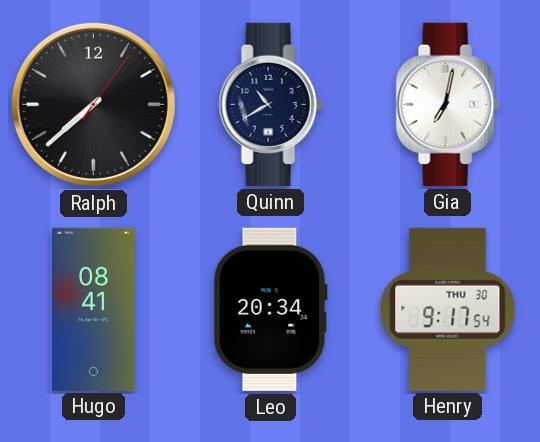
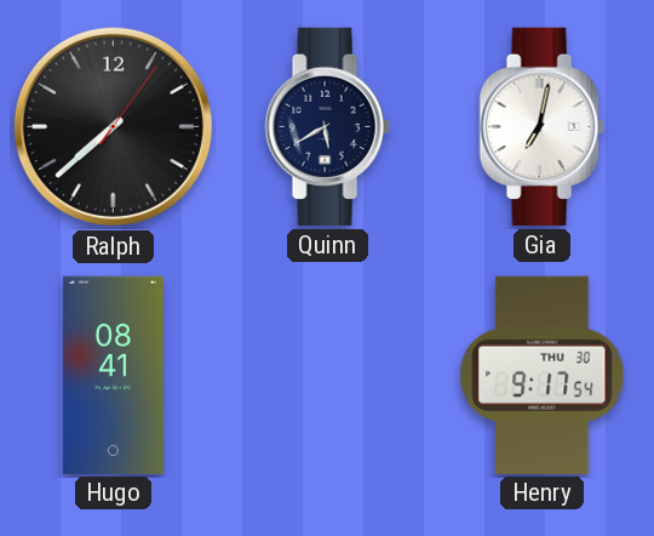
Quinn: 10:40 -> 5:40 (327, 126)
Leo: 20:34 -> none (270, 309)
